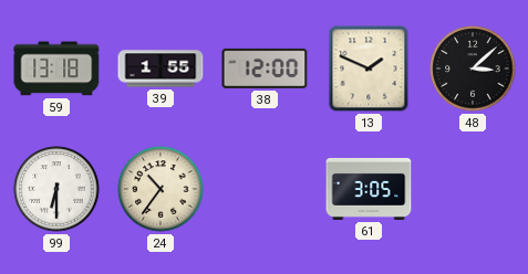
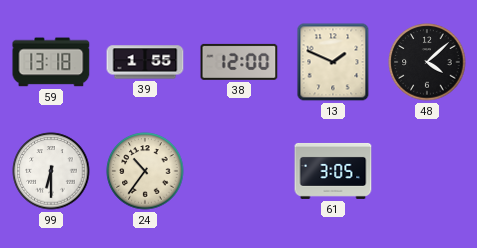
48: 3:08 -> 4:08 (427, 62)
